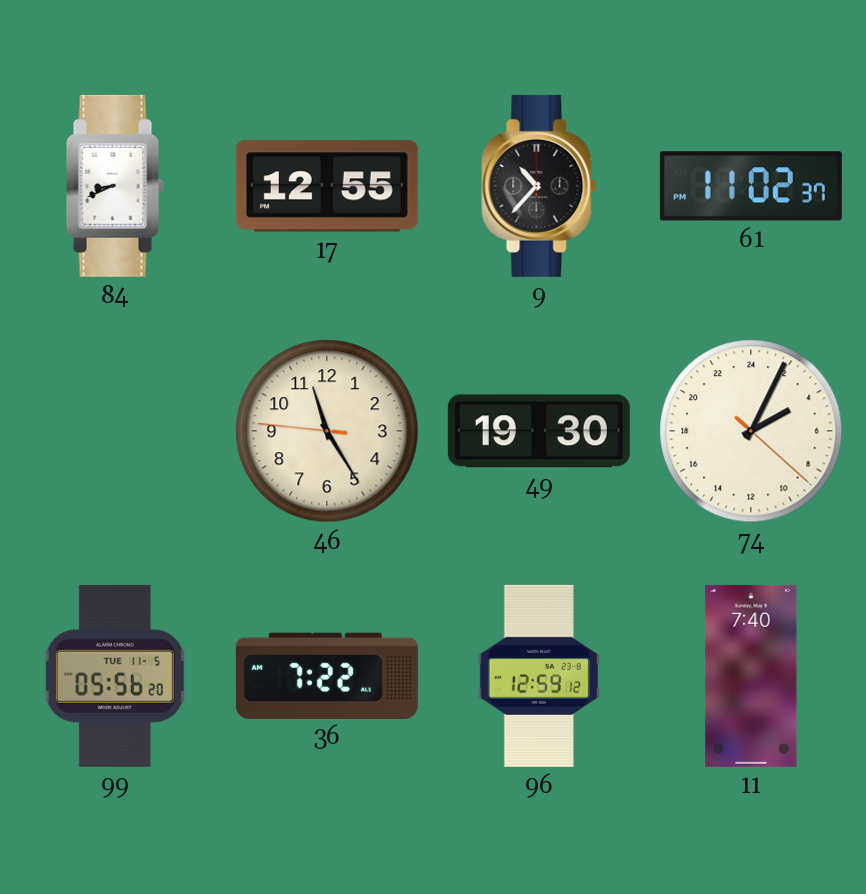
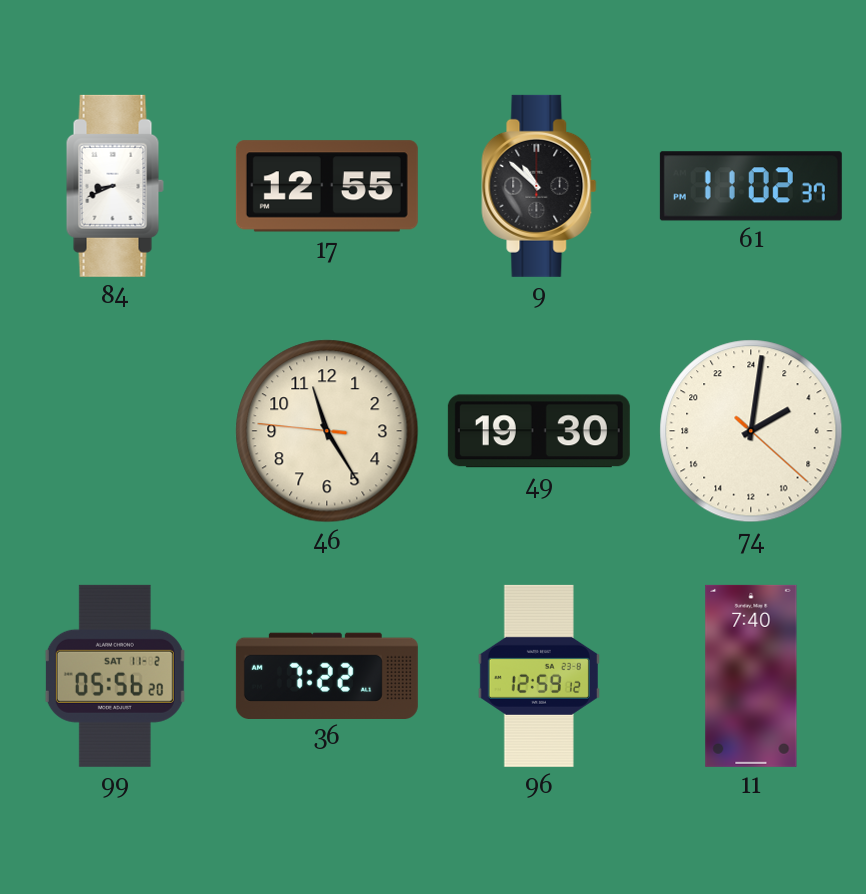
9: 10:37 -> 10:52 (539, 186)
74: 4:04 -> 4:01 (751, 431)
99 date: TUE 11-5 -> SAT 11-2 (115, 676)
